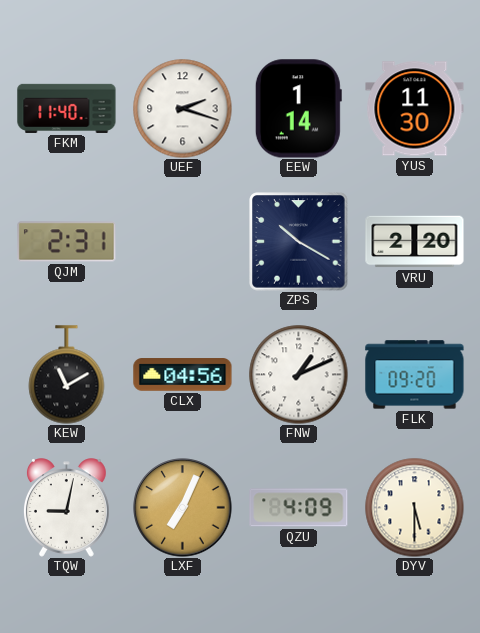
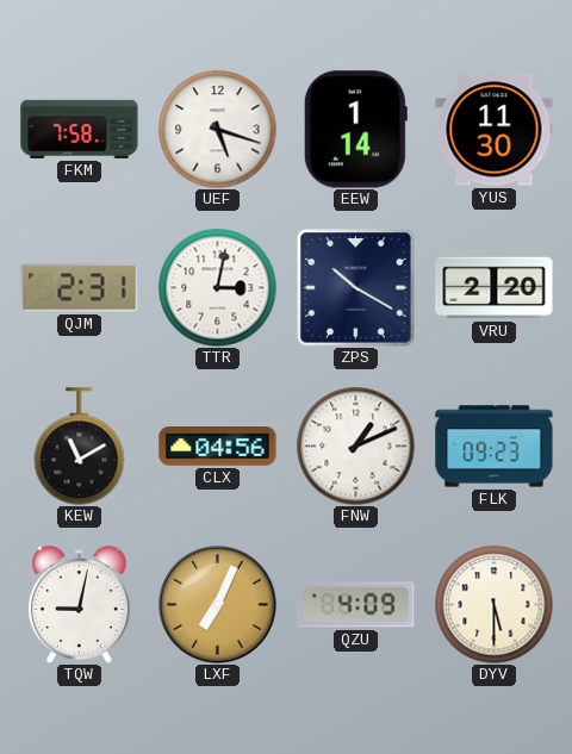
FKM: 11:40 -> 7:58 (80, 129)
UEF: 2:18 -> 5:18 (218, 130)
TTR: none -> 3:02 (218, 288)
FLK: 09:20 -> 09:23 (495, 447)
